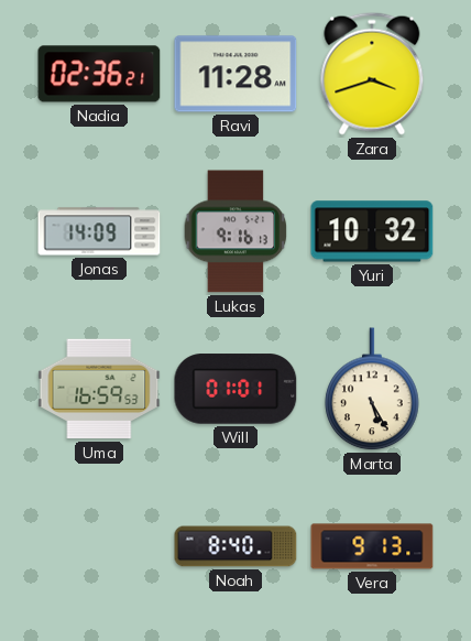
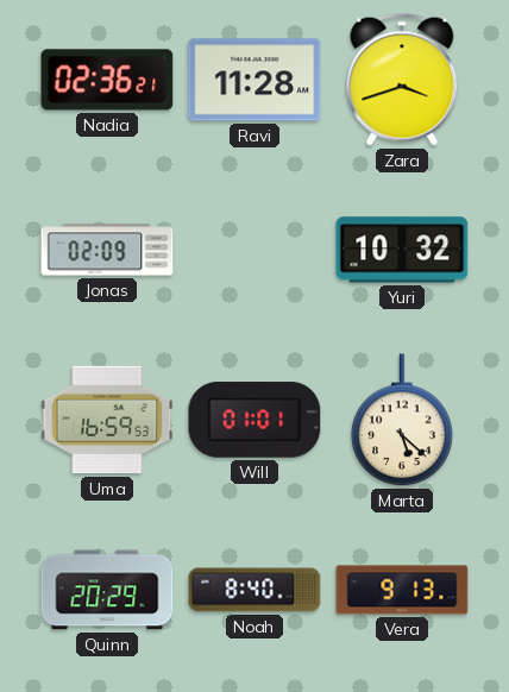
Jonas: 14:09 -> 02:09 (107, 250)
Lukas: 9:16 -> none (235, 231)
Marta: 5:25 -> 5:22 (402, 421)
Quinn: none -> 20:29 (107, 590)
